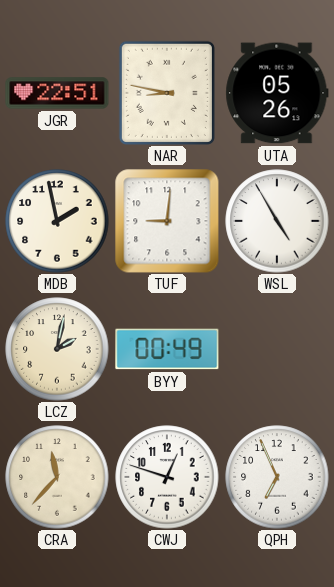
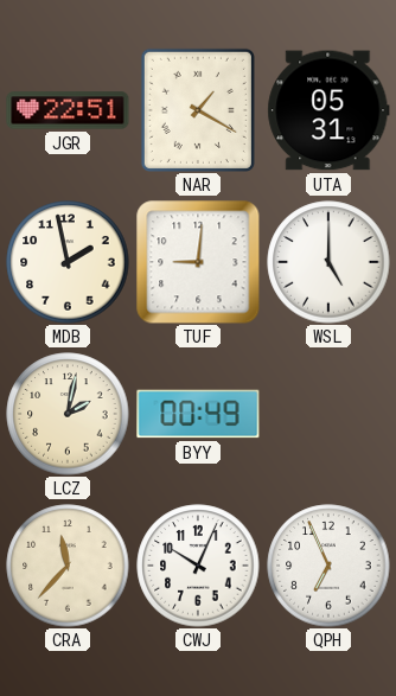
NAR: 8:47 -> 1:20 (198, 110)
UTA: 05:26 -> 05:31 (328, 110)
WSL: 4:55 -> 5:00 (328, 262)
CWJ: 12:48 -> 10:04 (198, 566)
